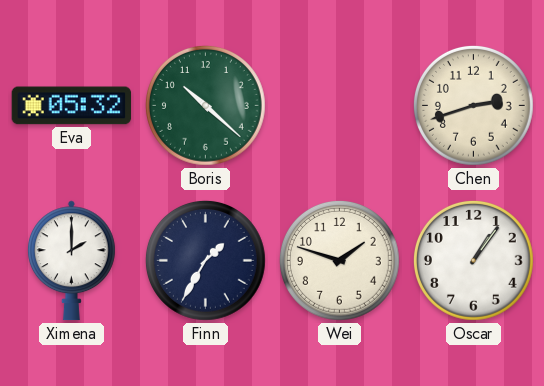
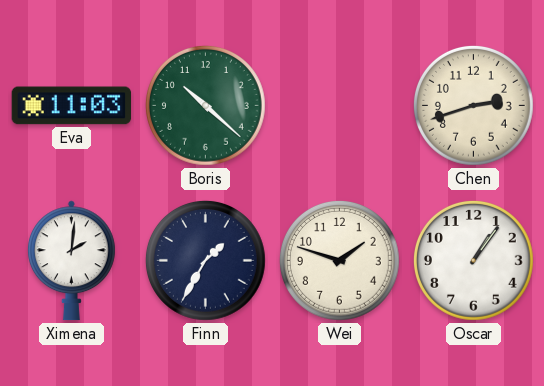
Eva: 05:32 -> 11:03 (72, 106)
Ximena: 2:00 -> 2:01 (71, 261)
